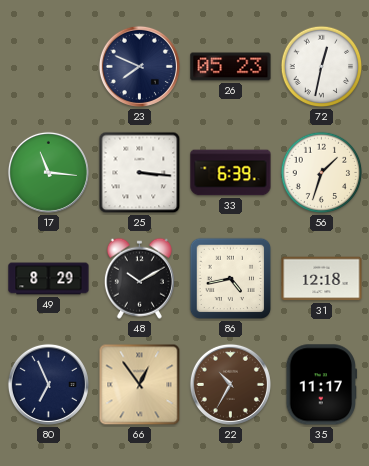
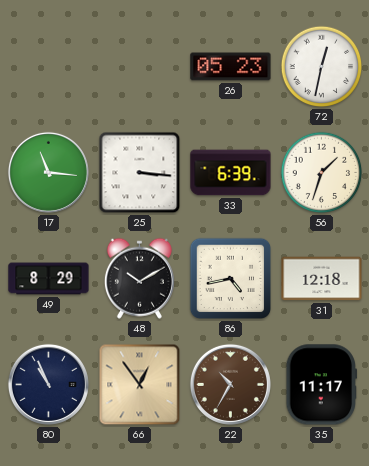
23: 7:49 -> none (139, 66)
80: 6:56 -> 10:56 (48, 384)
